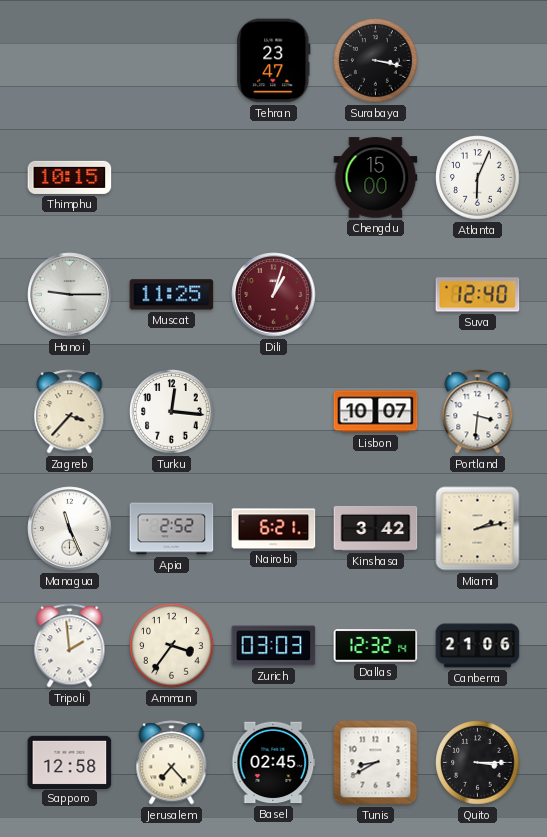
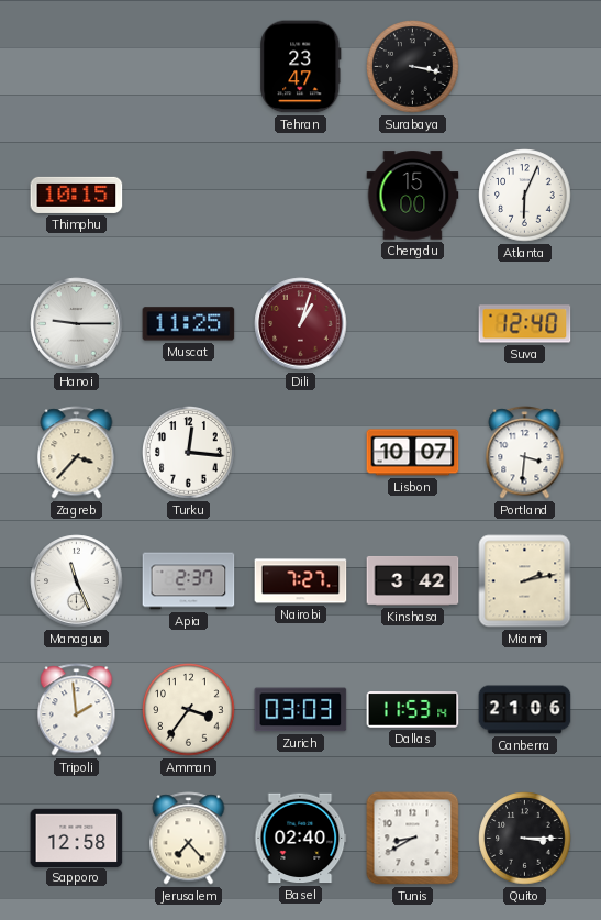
Apia: 2:52 -> 2:37 (189, 581)
Nairobi: 6:21 -> 7:27 (301, 581)
Dallas: 12:32 -> 11:53 (413, 710)
Basel: 02:45 -> 02:40 (301, 839)
